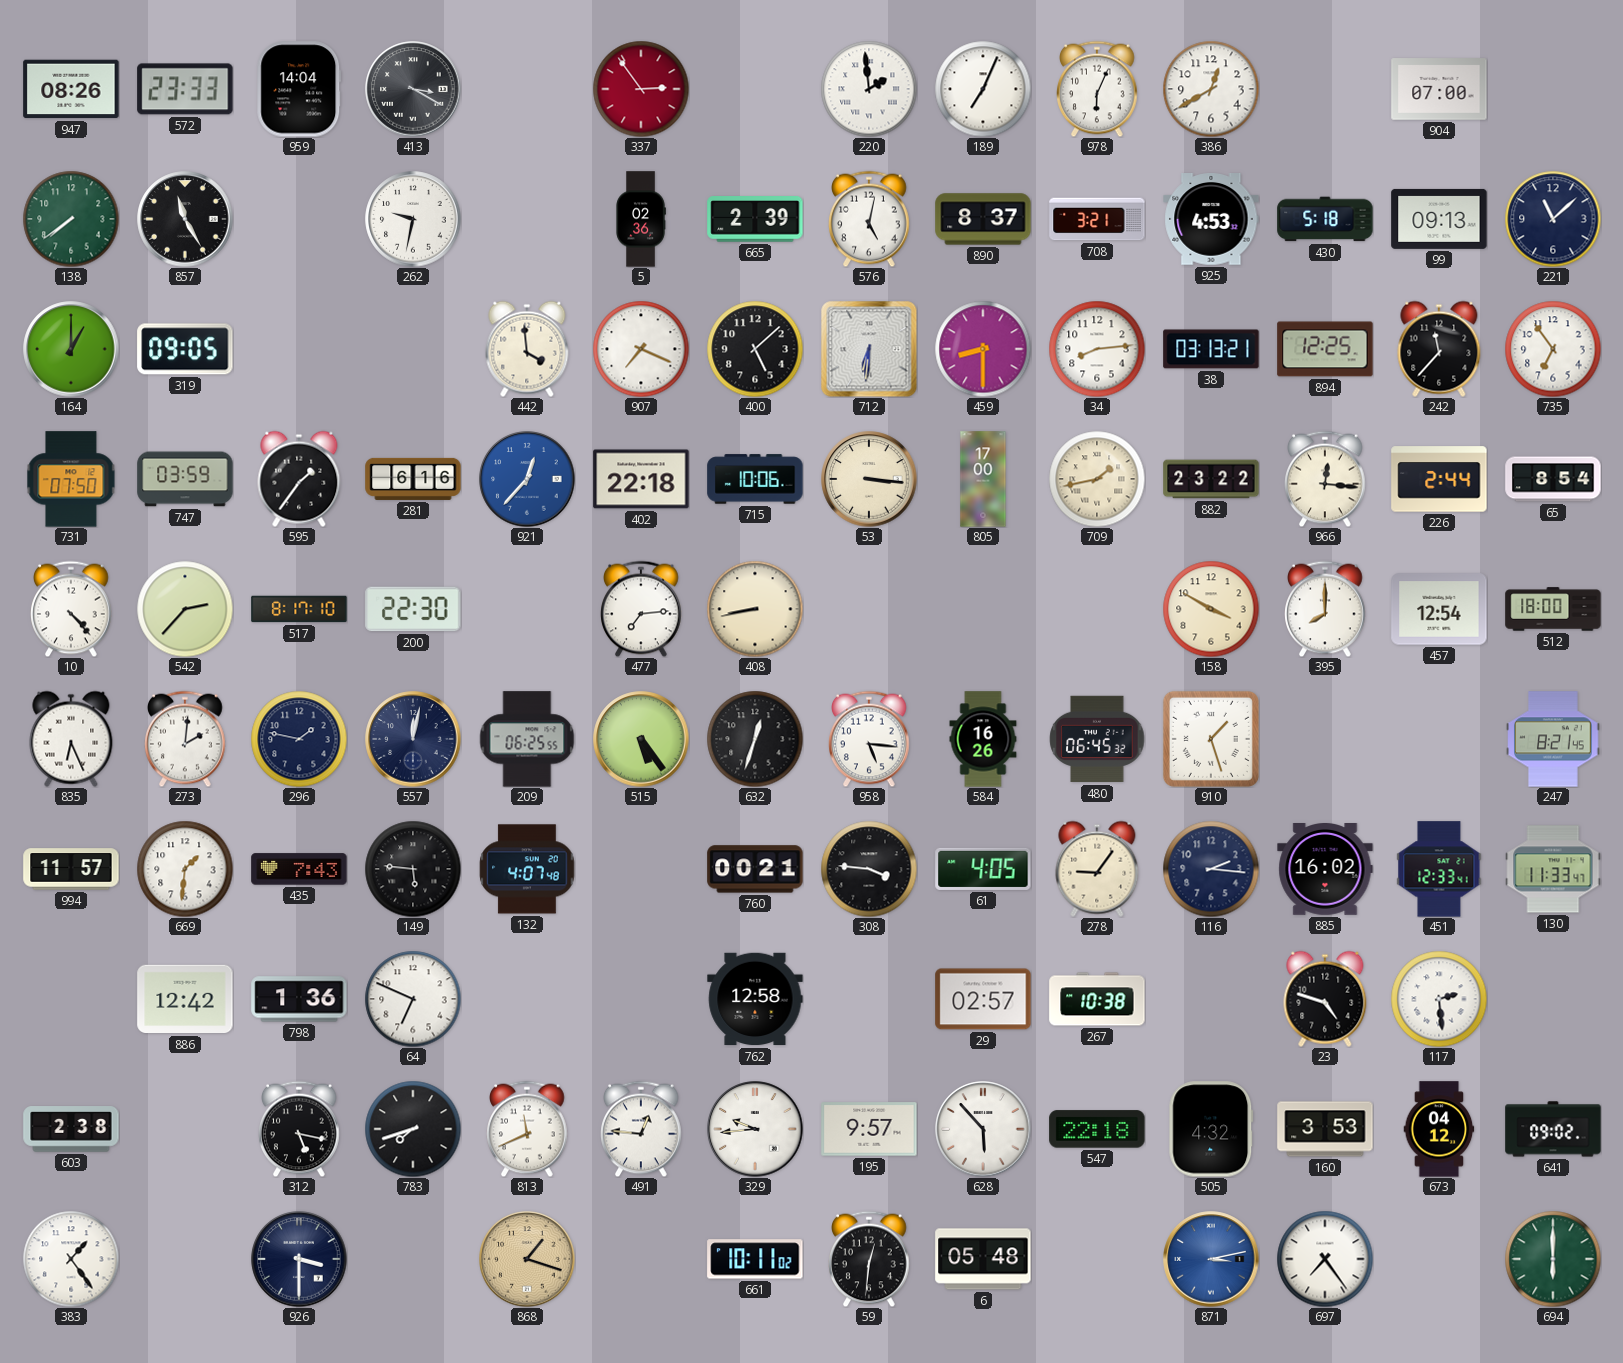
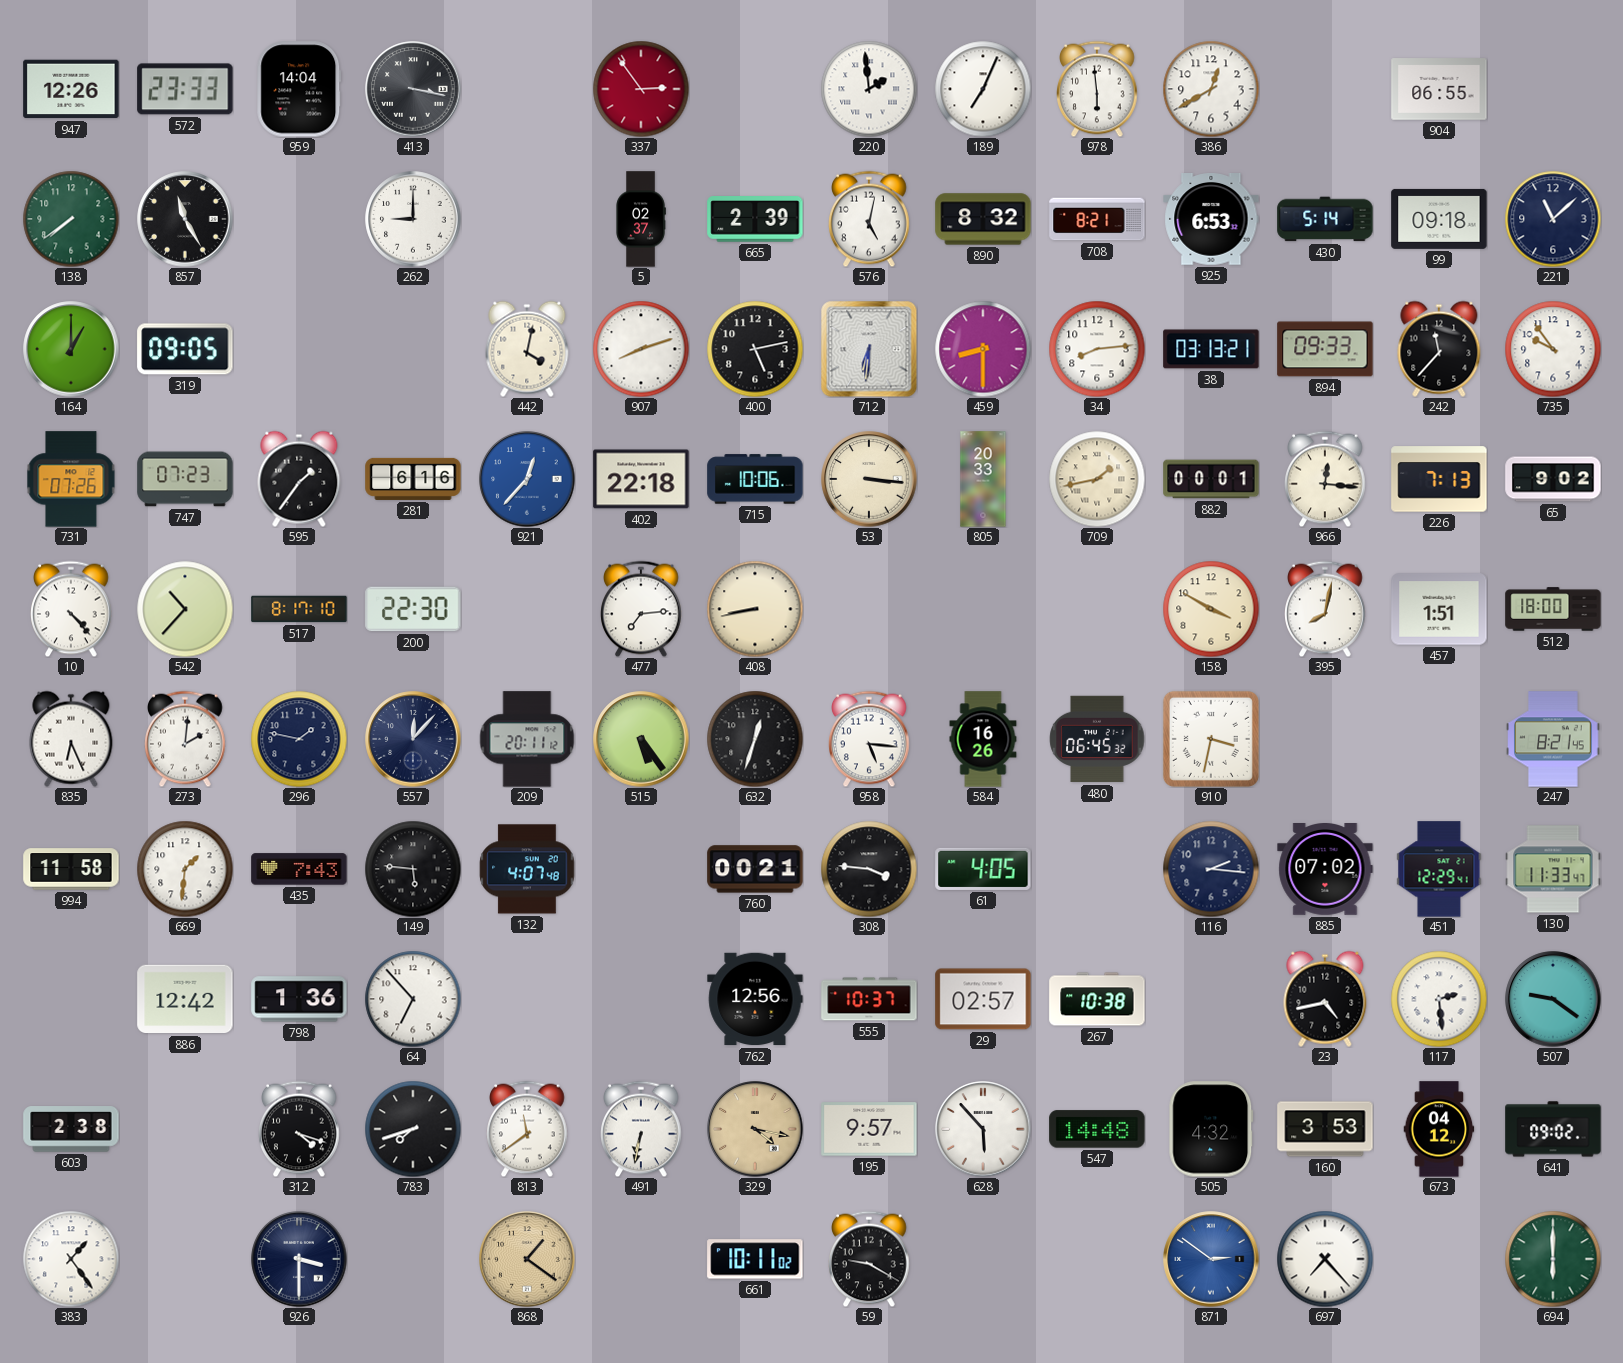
947: 08:26 -> 12:26 (71, 89)
413: 3:20 -> 3:17 (413, 89)
978: 6:04 -> 5:59 (1097, 89)
904: 07:00 -> 06:55 (1439, 89)
262: 9:32 -> 9:00 (413, 219)
5: 02:36 -> 02:37 (641, 219)
890: 8:37 -> 8:32 (983, 219)
708: 3:21 -> 8:21 (1097, 219)
925: 4:53 -> 6:53 (1211, 220)
430: 5:18 -> 5:14 (1325, 219)
99: 09:13 -> 09:18 (1439, 219)
442: 3:59 -> 4:02 (527, 349)
907: 7:19 -> 8:12 (641, 349)
400: 5:08 -> 5:13 (755, 349)
894: 12:25 -> 09:33 (1325, 349)
735: 6:54 -> 9:54 (1553, 349)
731: 07:50 -> 07:26 (71, 479)
747: 03:59 -> 07:23 (185, 479)
805: 17:00 -> 20:33 (983, 479)
882: 23:22 -> 00:01 (1211, 479)
226: 2:44 -> 7:13 (1439, 479)
65: 8:54 -> 9:02 (1553, 479)
542: 2:37 -> 10:37 (185, 609)
395: 8:00 -> 8:02 (1325, 609)
457: 12:54 -> 1:51 (1439, 609)
557: 12:02 -> 12:07 (413, 739)
209: 06:25 -> 20:11 (527, 739)
910: 1:27 -> 3:32 (1211, 739)
994: 11:57 -> 11:58 (71, 869)
278: 9:06 -> none (1097, 869)
885: 16:02 -> 07:02 (1325, 870)
451: 12:33 -> 12:29 (1439, 869)
64: 6:49 -> 6:53 (413, 999)
762: 12:58 -> 12:56 (755, 999)
555: none -> 10:37 (869, 999)
23: 4:48 -> 4:43 (1325, 999)
507: none -> 9:21 (1553, 999)
312: 5:17 -> 4:18 (299, 1129)
813: 11:41 -> 11:39 (527, 1129)
491: 12:46 -> 6:32 (641, 1129)
329: 9:44 -> 4:17 (755, 1129)
329 dial: white -> champagne (755, 1129)
547: 22:18 -> 14:48 (1097, 1129)
868: 1:18 -> 1:21 (527, 1259)
59: 12:31 -> 9:20 (869, 1259)
6: 05:48 -> none (983, 1259)
871: 3:13 -> 2:51 (1211, 1259)
697: 7:24 -> 7:23 (1325, 1259)
